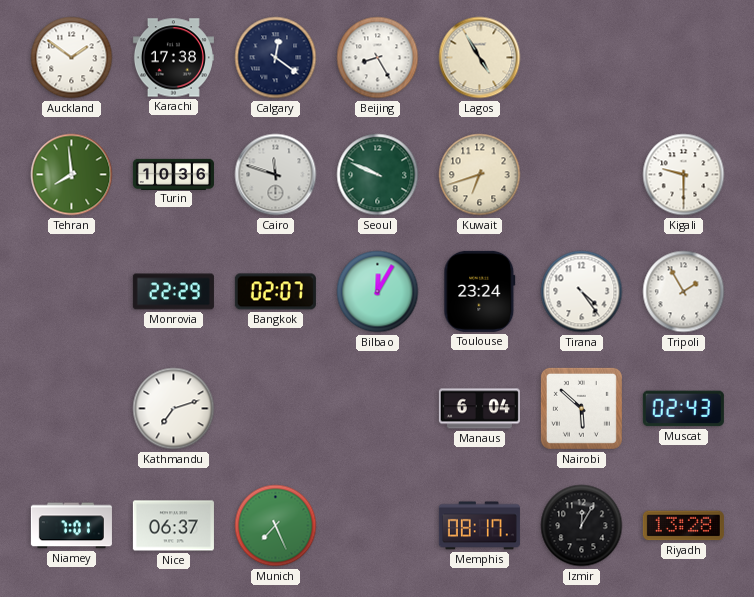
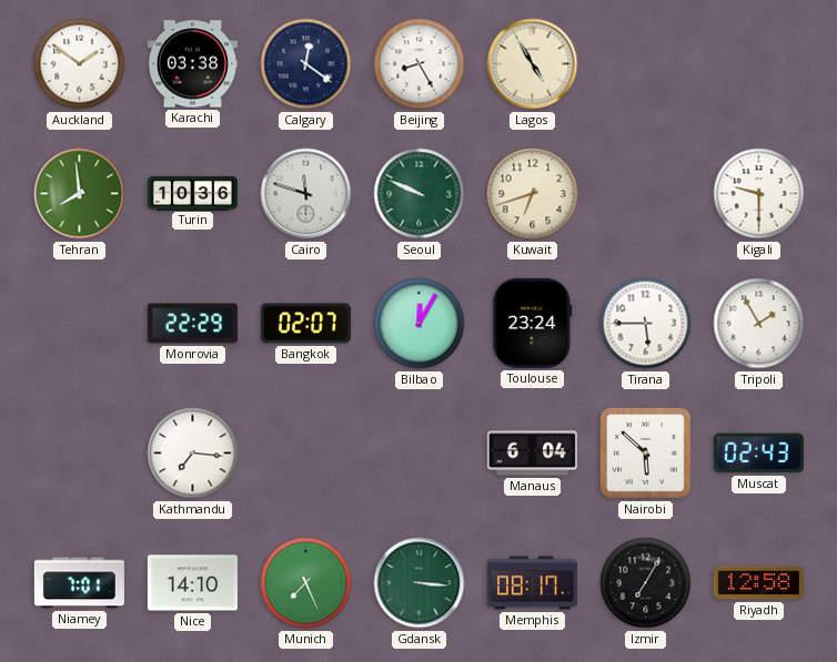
Karachi: 17:38 -> 03:38 (192, 64)
Tirana: 4:24 -> 5:45 (646, 324)
Kathmandu: 7:12 -> 7:16 (193, 454)
Nice: 06:37 -> 14:10 (192, 583)
Gdansk: none -> 3:16 (420, 583)
Izmir: 12:05 -> 7:05 (646, 583)
Riyadh: 13:28 -> 12:58 (758, 583)
